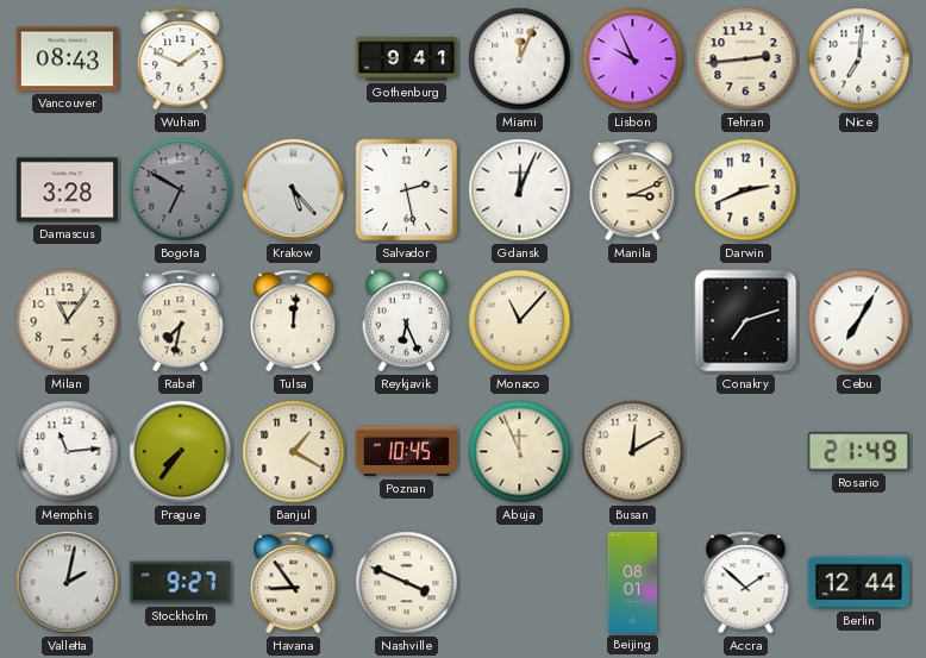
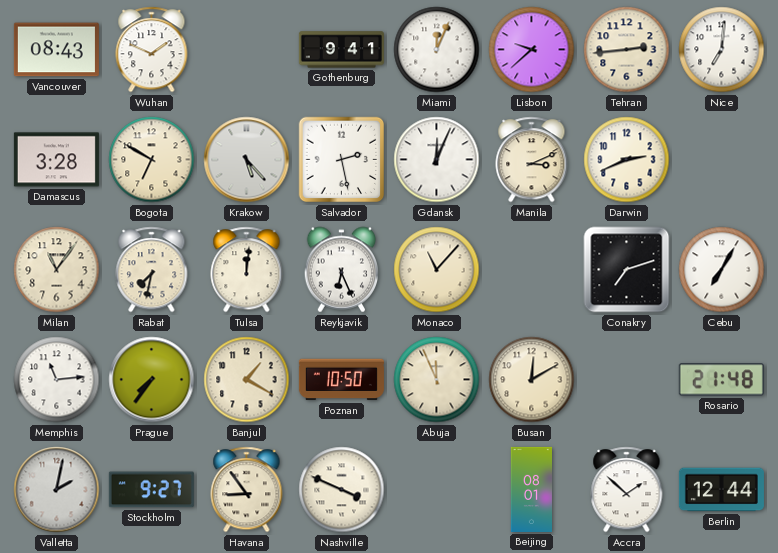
Lisbon: 9:56 -> 9:38 (532, 50)
Bogota dial: grey -> cream (152, 160)
Poznan: 10:45 -> 10:50 (341, 380)
Rosario: 21:49 -> 21:48 (721, 380)
